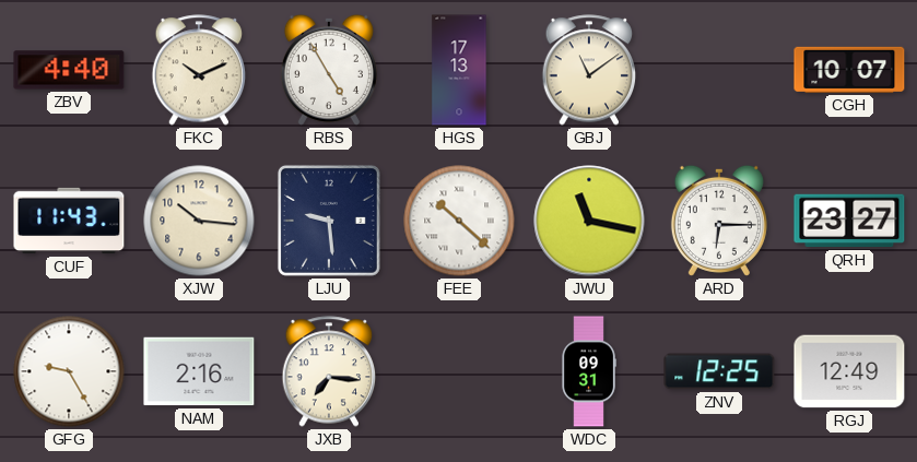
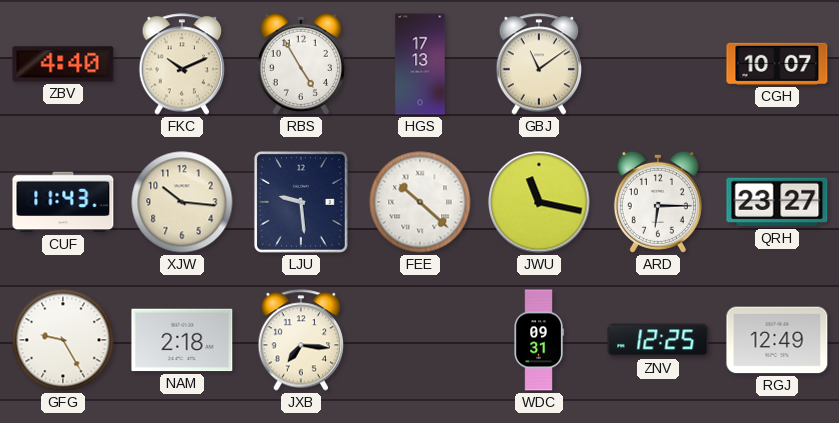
NAM: 2:16 -> 2:18 (182, 340)
